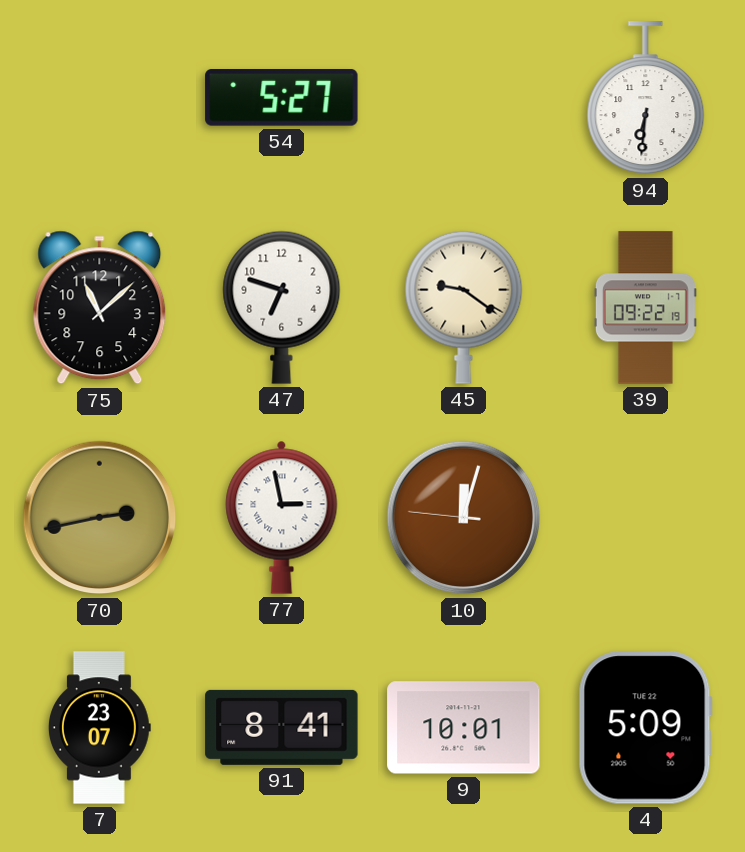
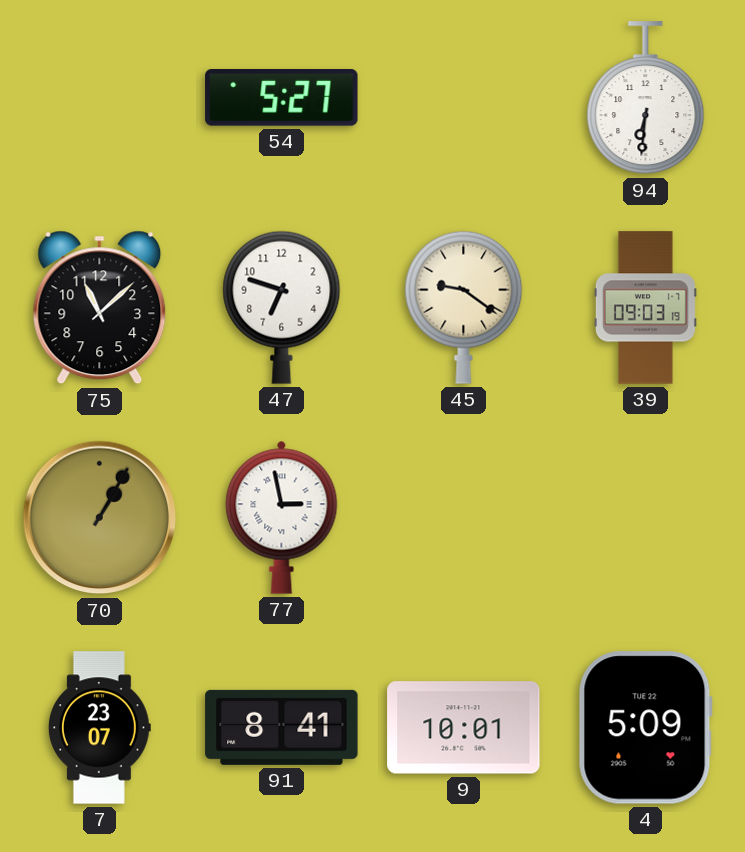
39: 09:22 -> 09:03 (645, 308)
70: 2:43 -> 1:05 (100, 518)
10: 12:02 -> none (464, 518)
